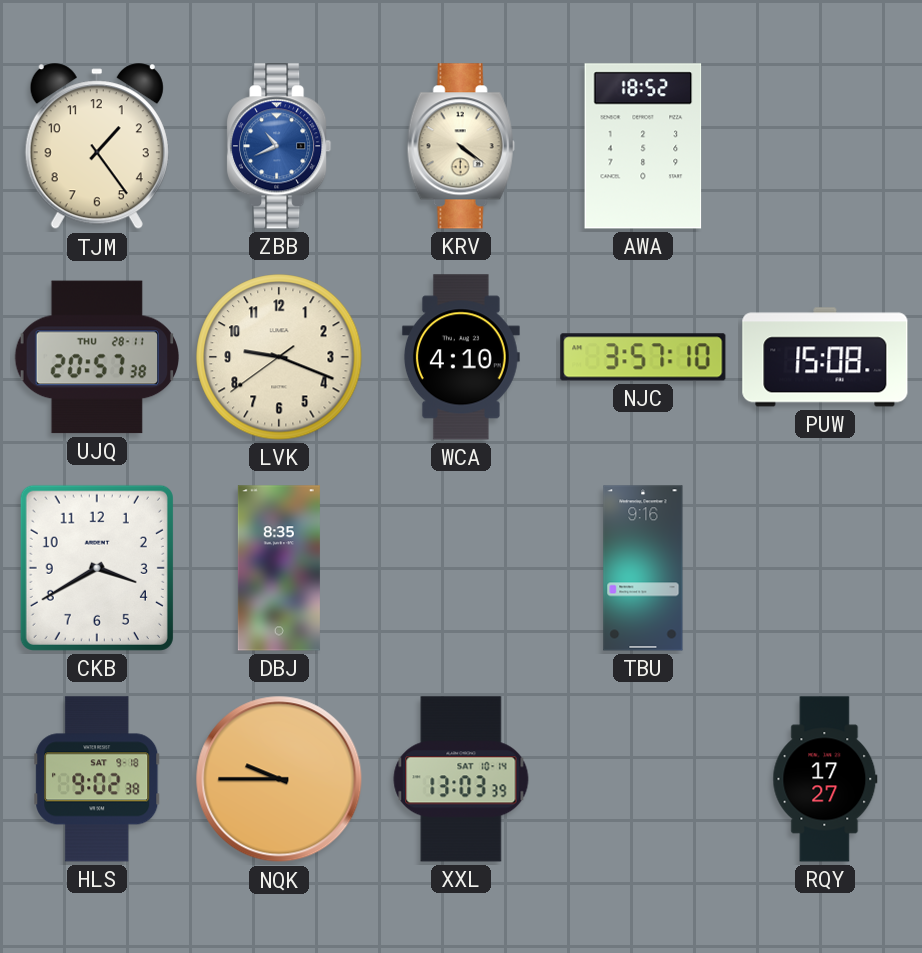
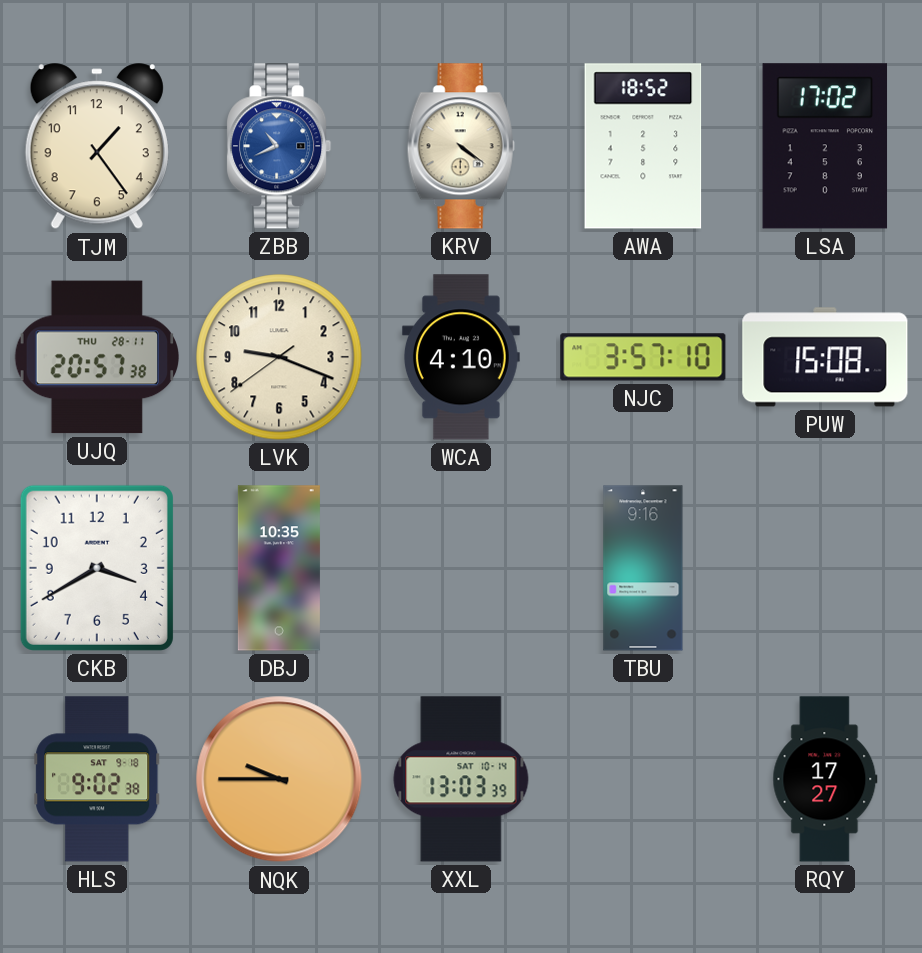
LSA: none -> 17:02 (825, 146)
DBJ: 8:35 -> 10:35 (279, 568)
